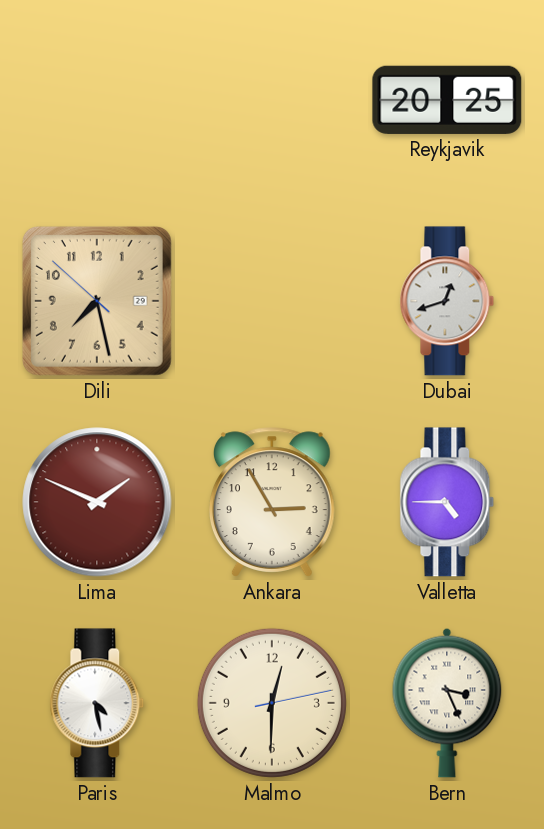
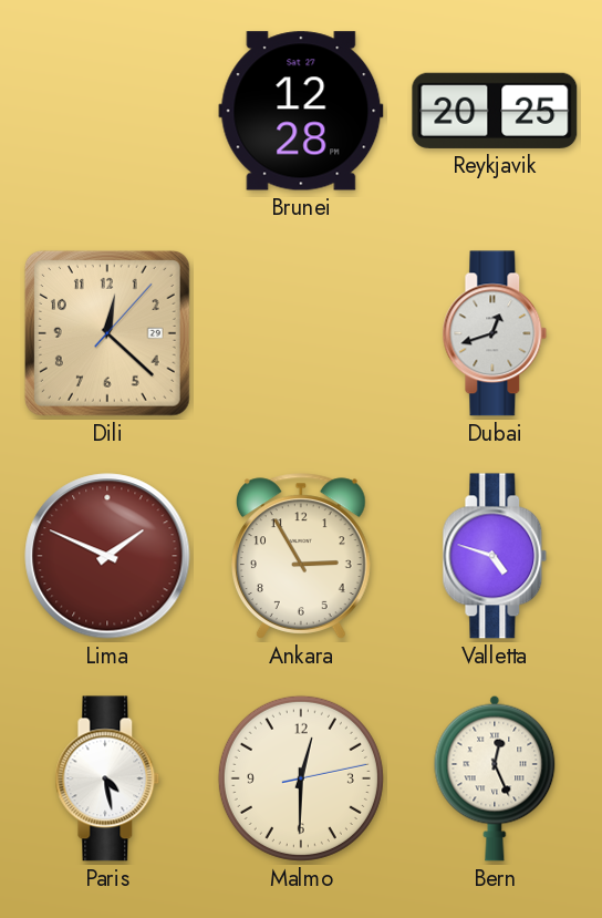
Brunei: none -> 12:28 (301, 111)
Dili: 7:27 -> 12:22 (107, 333)
Valletta: 4:45 -> 4:48 (495, 556)
Bern: 3:26 -> 12:26 (495, 778)
